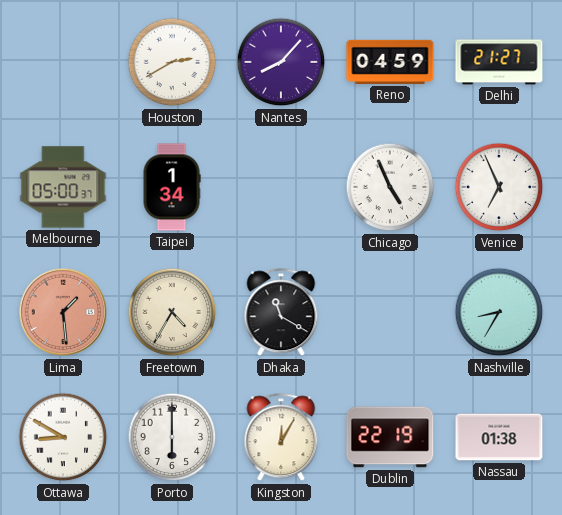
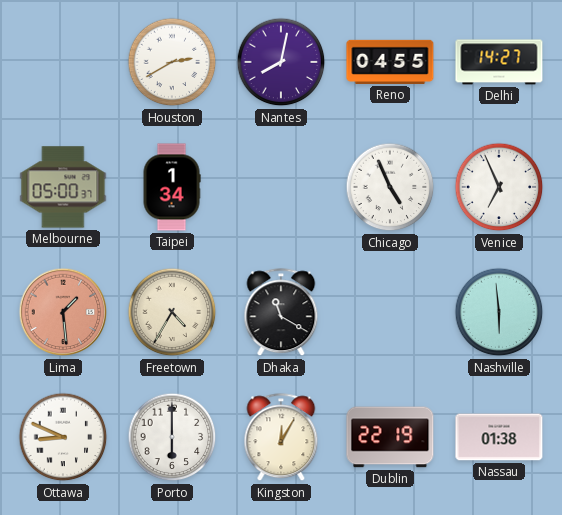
Nantes: 8:07 -> 8:02 (281, 62)
Reno: 04:59 -> 04:55 (390, 62)
Delhi: 21:27 -> 14:27 (499, 62)
Nashville: 8:35 -> 5:59 (499, 312)
Ottawa: 8:50 -> 8:49 (63, 437)
